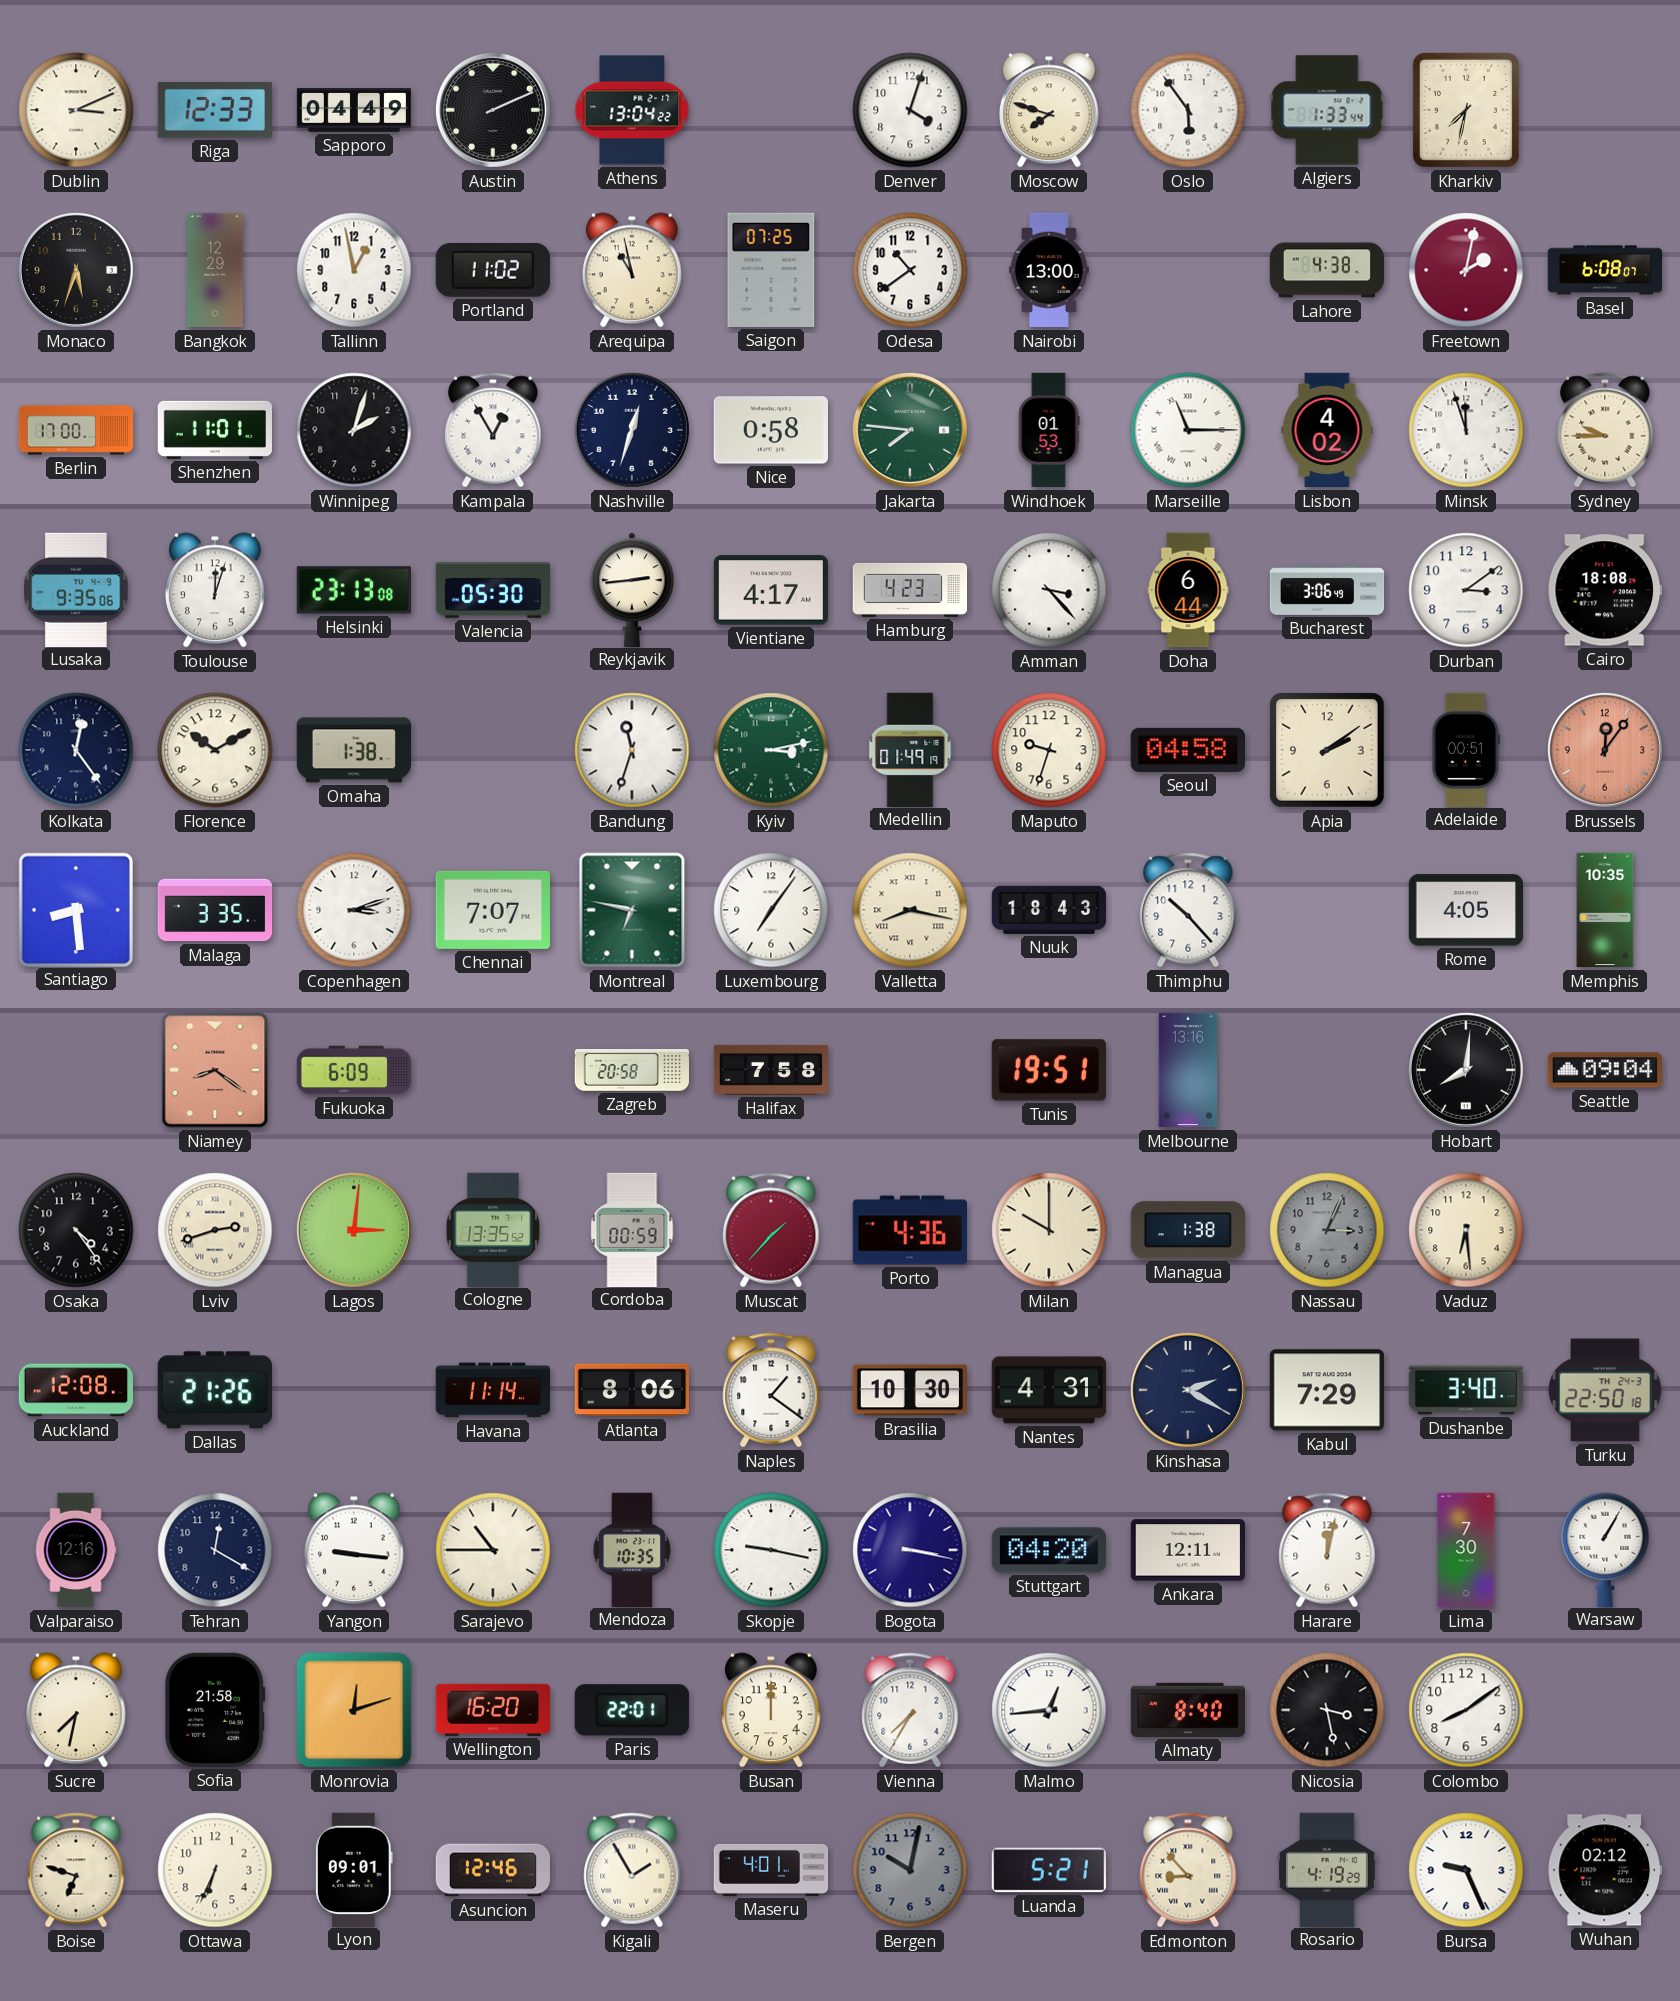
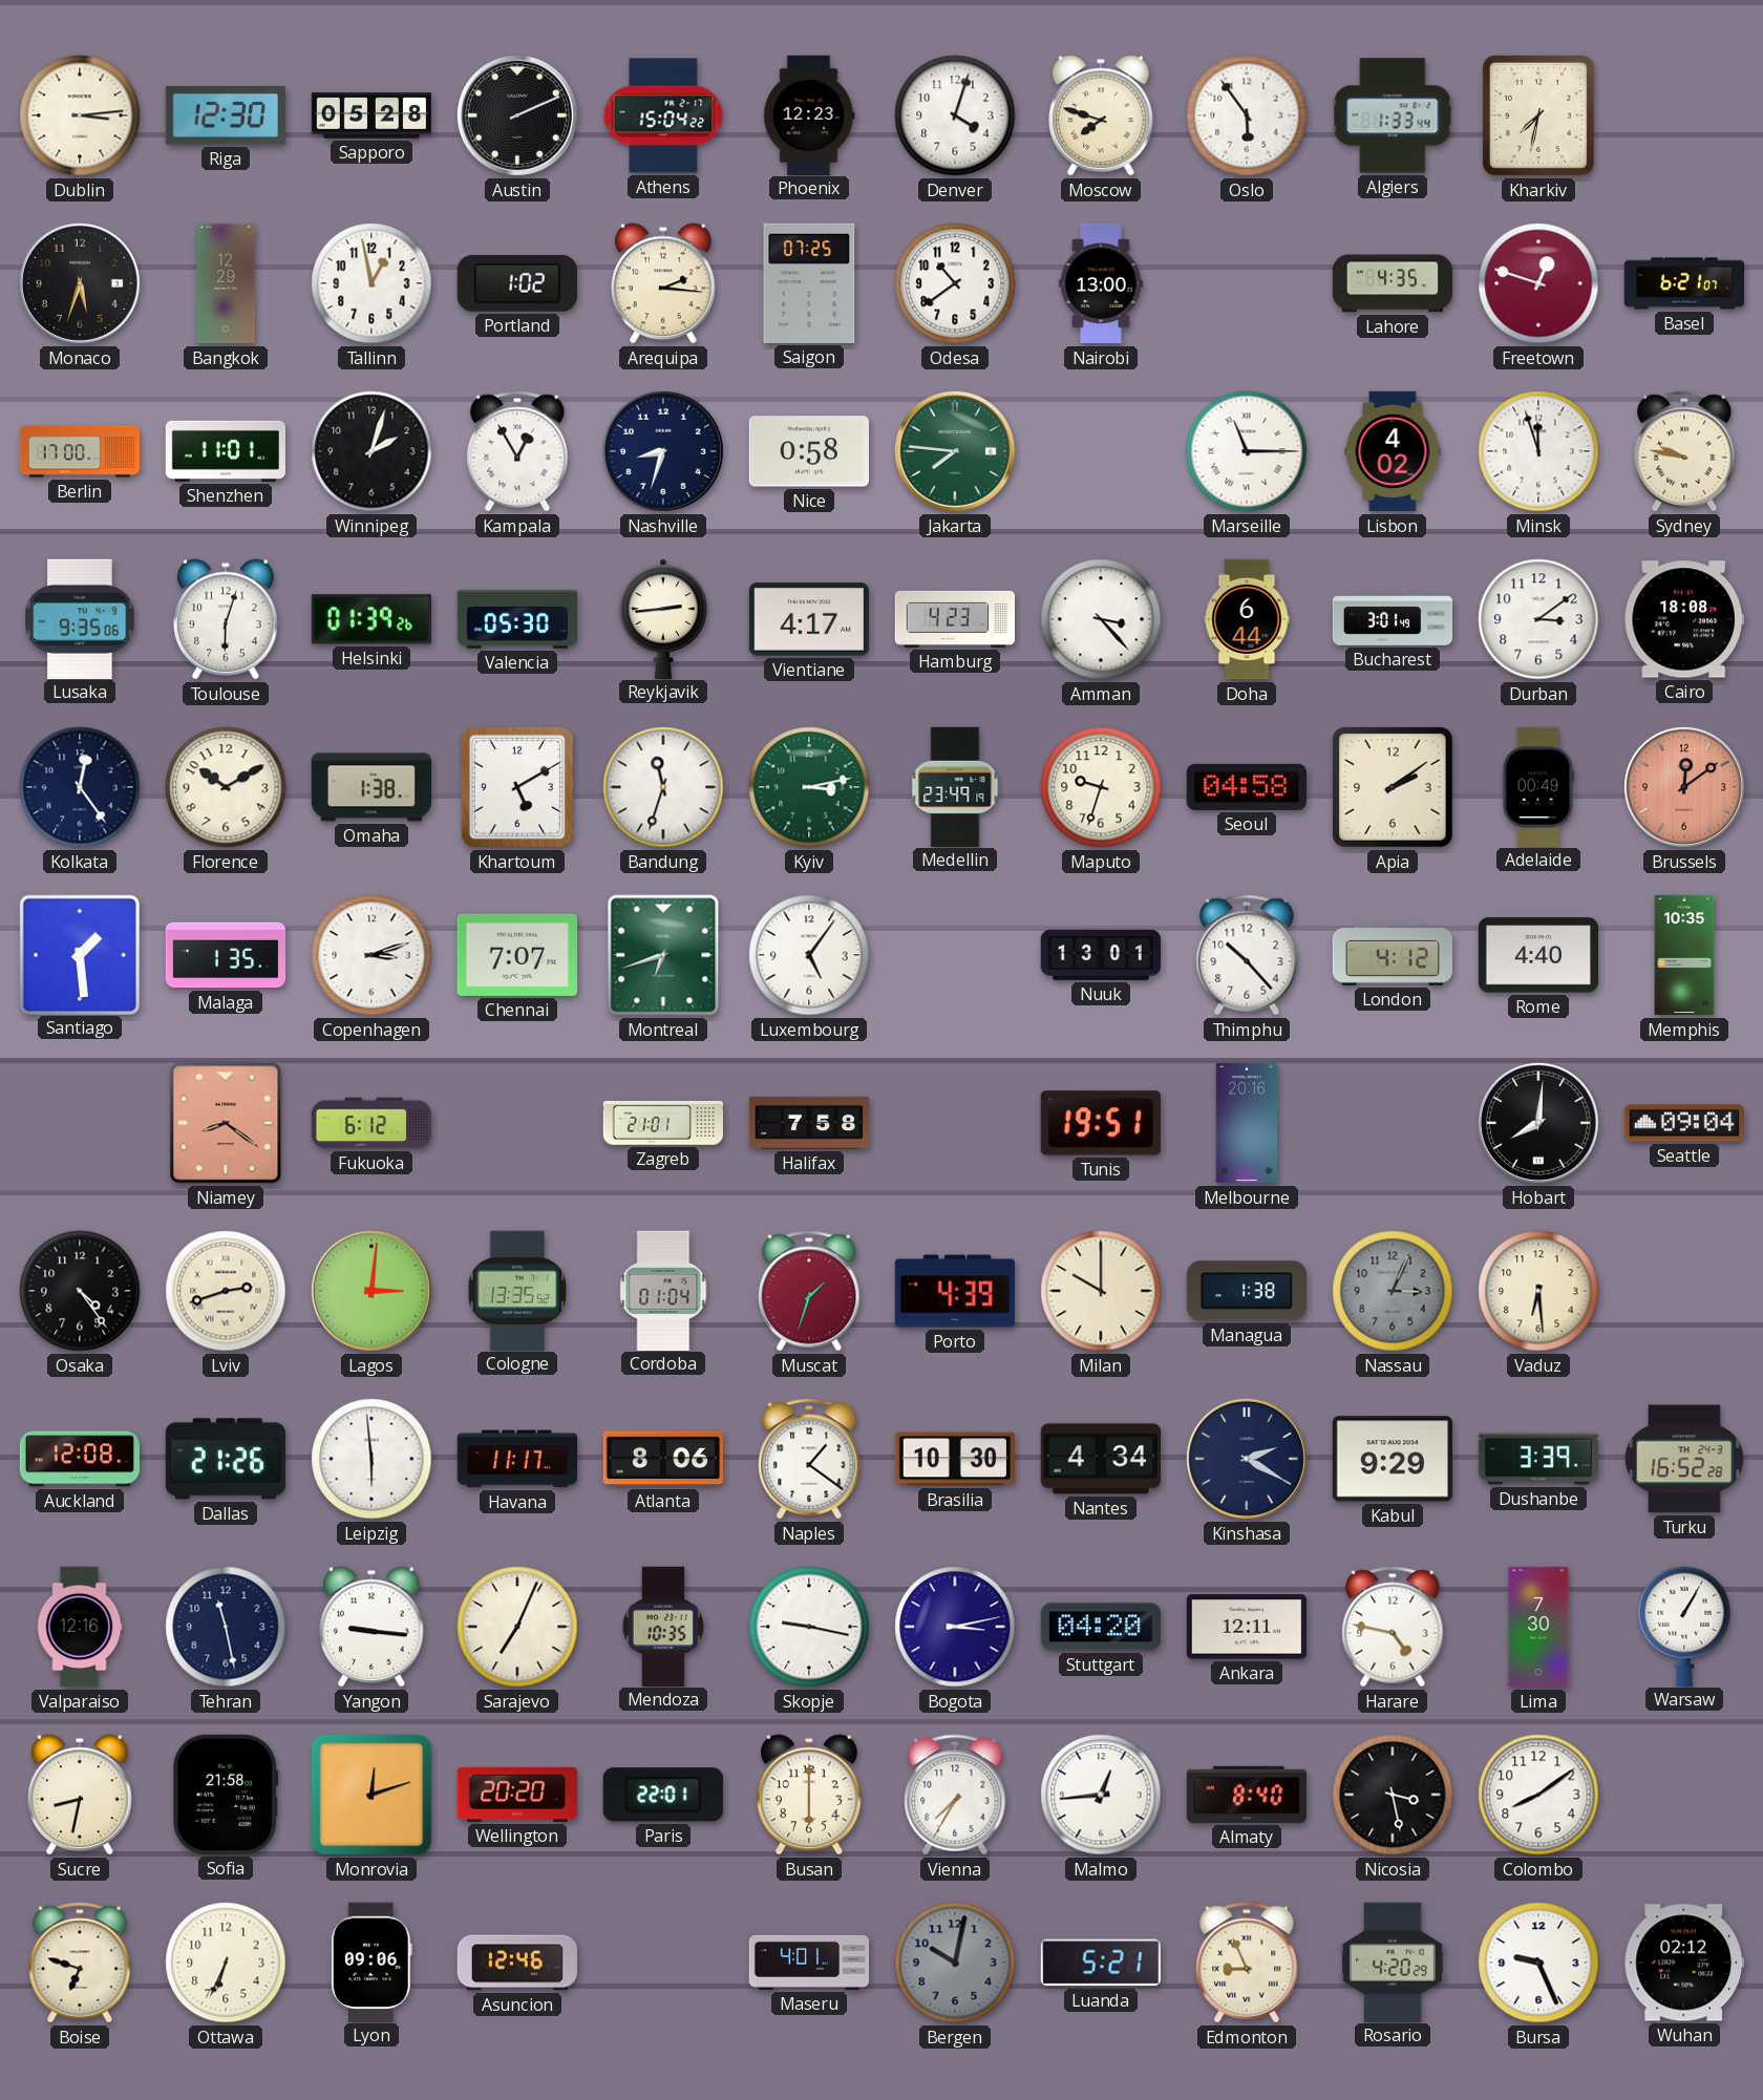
Dublin: 3:11 -> 3:14 (80, 115)
Riga: 12:33 -> 12:30 (226, 116)
Sapporo: 04:49 -> 05:28 (371, 115)
Athens: 13:04 -> 15:04 (663, 115)
Phoenix: none -> 12:23 (809, 114)
Portland: 11:02 -> 1:02 (517, 283)
Arequipa: 10:58 -> 2:16 (664, 283)
Lahore: 4:38 -> 4:35 (1392, 283)
Freetown: 2:02 -> 12:48 (1538, 283)
Basel: 6:08 -> 6:21 (1684, 283)
Nashville: 12:33 -> 8:33 (663, 451)
Windhoek: 01:53 -> none (1049, 430)
Sydney: 9:45 -> 9:47 (1684, 451)
Toulouse: 12:03 -> 6:03 (227, 619)
Helsinki: 23:13 -> 01:39 (370, 619)
Bucharest: 3:06 -> 3:01 (1393, 620)
Khartoum: none -> 5:10 (517, 787)
Medellin: 01:49 -> 23:49 (955, 786)
Adelaide: 00:51 -> 00:49 (1538, 786)
Brussels: 12:06 -> 12:09 (1684, 787)
Santiago: 8:29 -> 1:29 (79, 954)
Malaga: 3:35 -> 1:35 (226, 955)
Montreal: 6:47 -> 6:42 (663, 955)
Luxembourg: 7:06 -> 5:06 (809, 955)
Valletta: 8:17 -> none (910, 910)
Nuuk: 18:43 -> 13:01 (1100, 955)
London: none -> 4:12 (1392, 955)
Rome: 4:05 -> 4:40 (1537, 955)
Fukuoka: 6:09 -> 6:12 (371, 1123)
Zagreb: 20:58 -> 21:01 (663, 1124)
Melbourne: 13:16 -> 20:16 (1247, 1123)
Cordoba: 00:59 -> 01:04 (663, 1290)
Muscat: 1:37 -> 1:33 (809, 1291)
Porto: 4:36 -> 4:39 (954, 1291)
Leipzig: none -> 5:59 (371, 1459)
Havana: 11:14 -> 11:17 (516, 1459)
Nantes: 4:31 -> 4:34 (1100, 1459)
Kabul: 7:29 -> 9:29 (1393, 1459)
Dushanbe: 3:40 -> 3:39 (1537, 1459)
Turku: 22:50 -> 16:52 (1684, 1459)
Tehran: 12:20 -> 11:28 (226, 1627)
Sarajevo: 10:45 -> 7:04 (517, 1627)
Bogota: 3:17 -> 3:13 (955, 1627)
Harare: 12:02 -> 4:47 (1393, 1627)
Sucre: 7:32 -> 8:32 (81, 1795)
Wellington: 16:20 -> 20:20 (516, 1795)
Busan: 12:00 -> 6:00 (810, 1795)
Lyon: 09:01 -> 09:06 (371, 1961)
Kigali: 1:55 -> none (632, 1870)
Edmonton: 8:53 -> 8:56 (1247, 1963)
Rosario: 4:19 -> 4:20 (1393, 1961)
